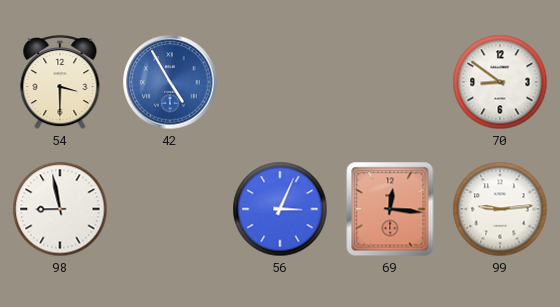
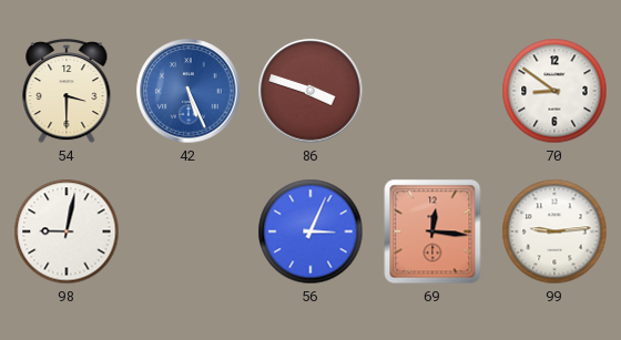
42: 4:55 -> 5:26 (189, 91)
86: none -> 3:48 (310, 91)
98: 8:58 -> 9:02 (67, 231)
